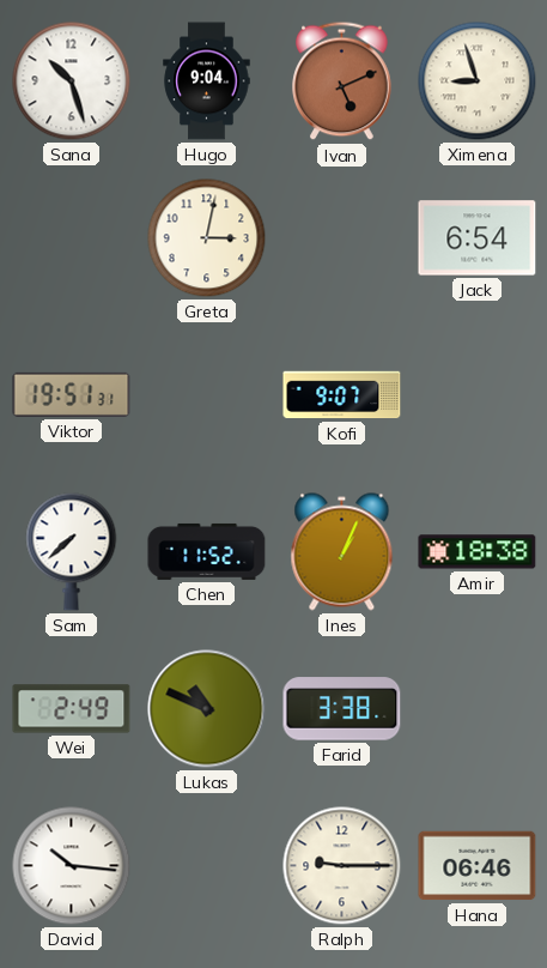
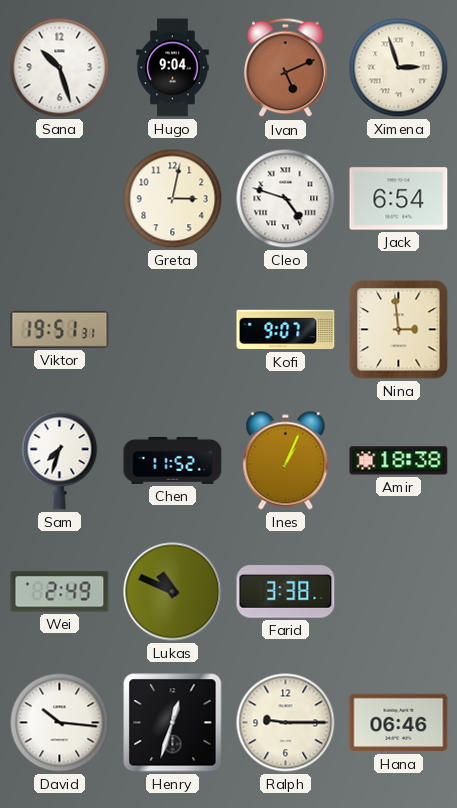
Ximena: 8:57 -> 2:57 (399, 68)
Cleo: none -> 4:48 (286, 199)
Nina: none -> 2:59 (399, 330)
Sam: 7:38 -> 7:33 (60, 461)
Henry: none -> 12:33 (173, 723)
